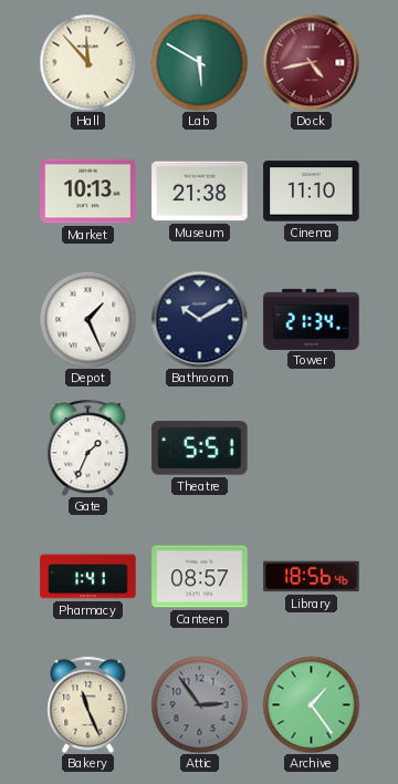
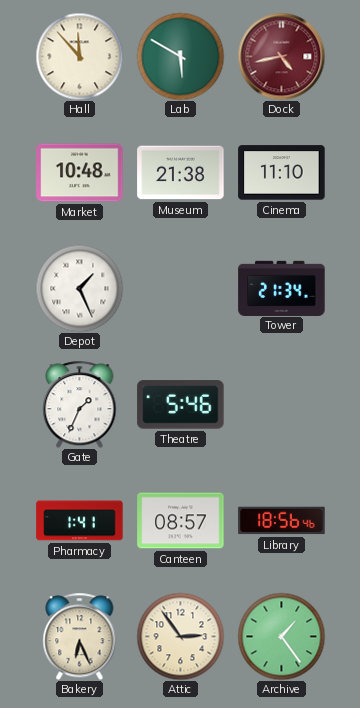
Market: 10:13 -> 10:48 (80, 173)
Bathroom: 10:10 -> none (199, 319)
Theatre: 5:51 -> 5:46 (181, 405)
Bakery: 11:26 -> 6:26 (80, 636)
Attic dial: grey -> cream (180, 636)
